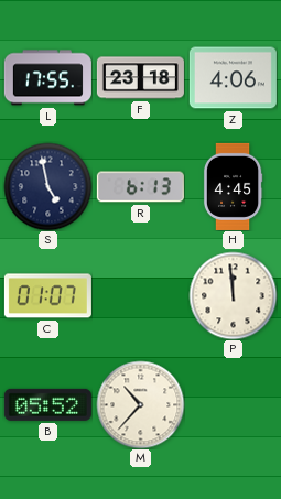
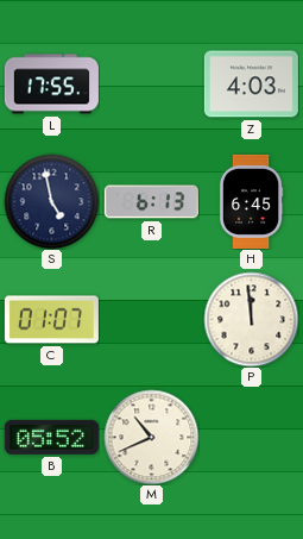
F: 23:18 -> none (140, 78)
Z: 4:06 -> 4:03 (251, 84)
H: 4:45 -> 6:45 (251, 201)
M: 10:37 -> 10:41 (151, 437)
